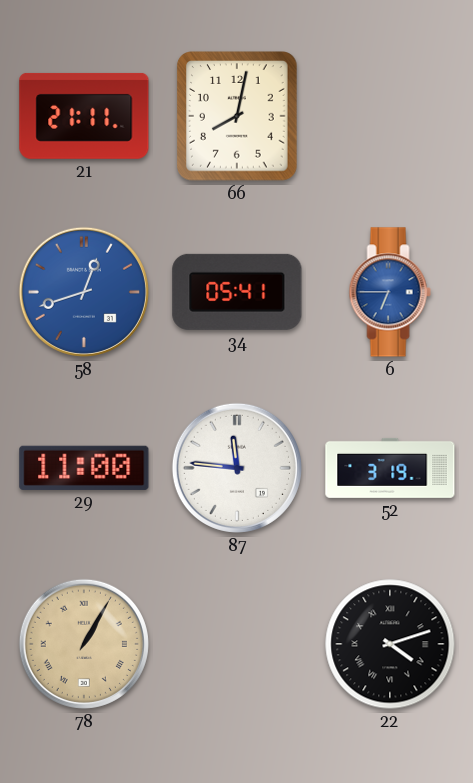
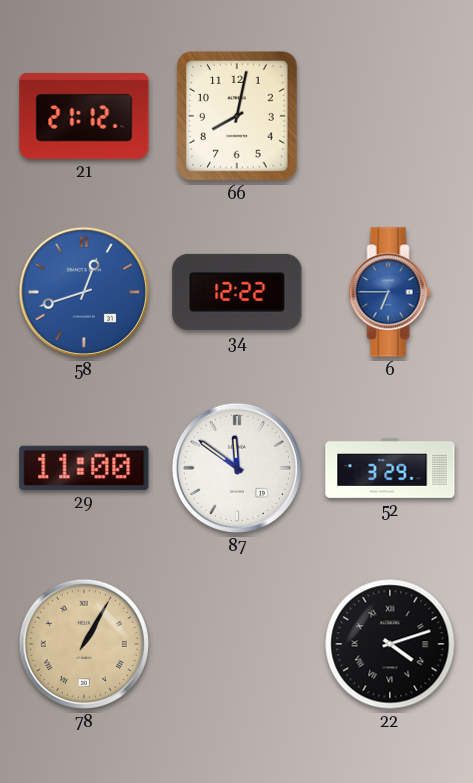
21: 21:11 -> 21:12 (84, 116)
34: 05:41 -> 12:22 (237, 292)
87: 11:46 -> 11:51 (237, 468)
52: 3:19 -> 3:29 (390, 468)
